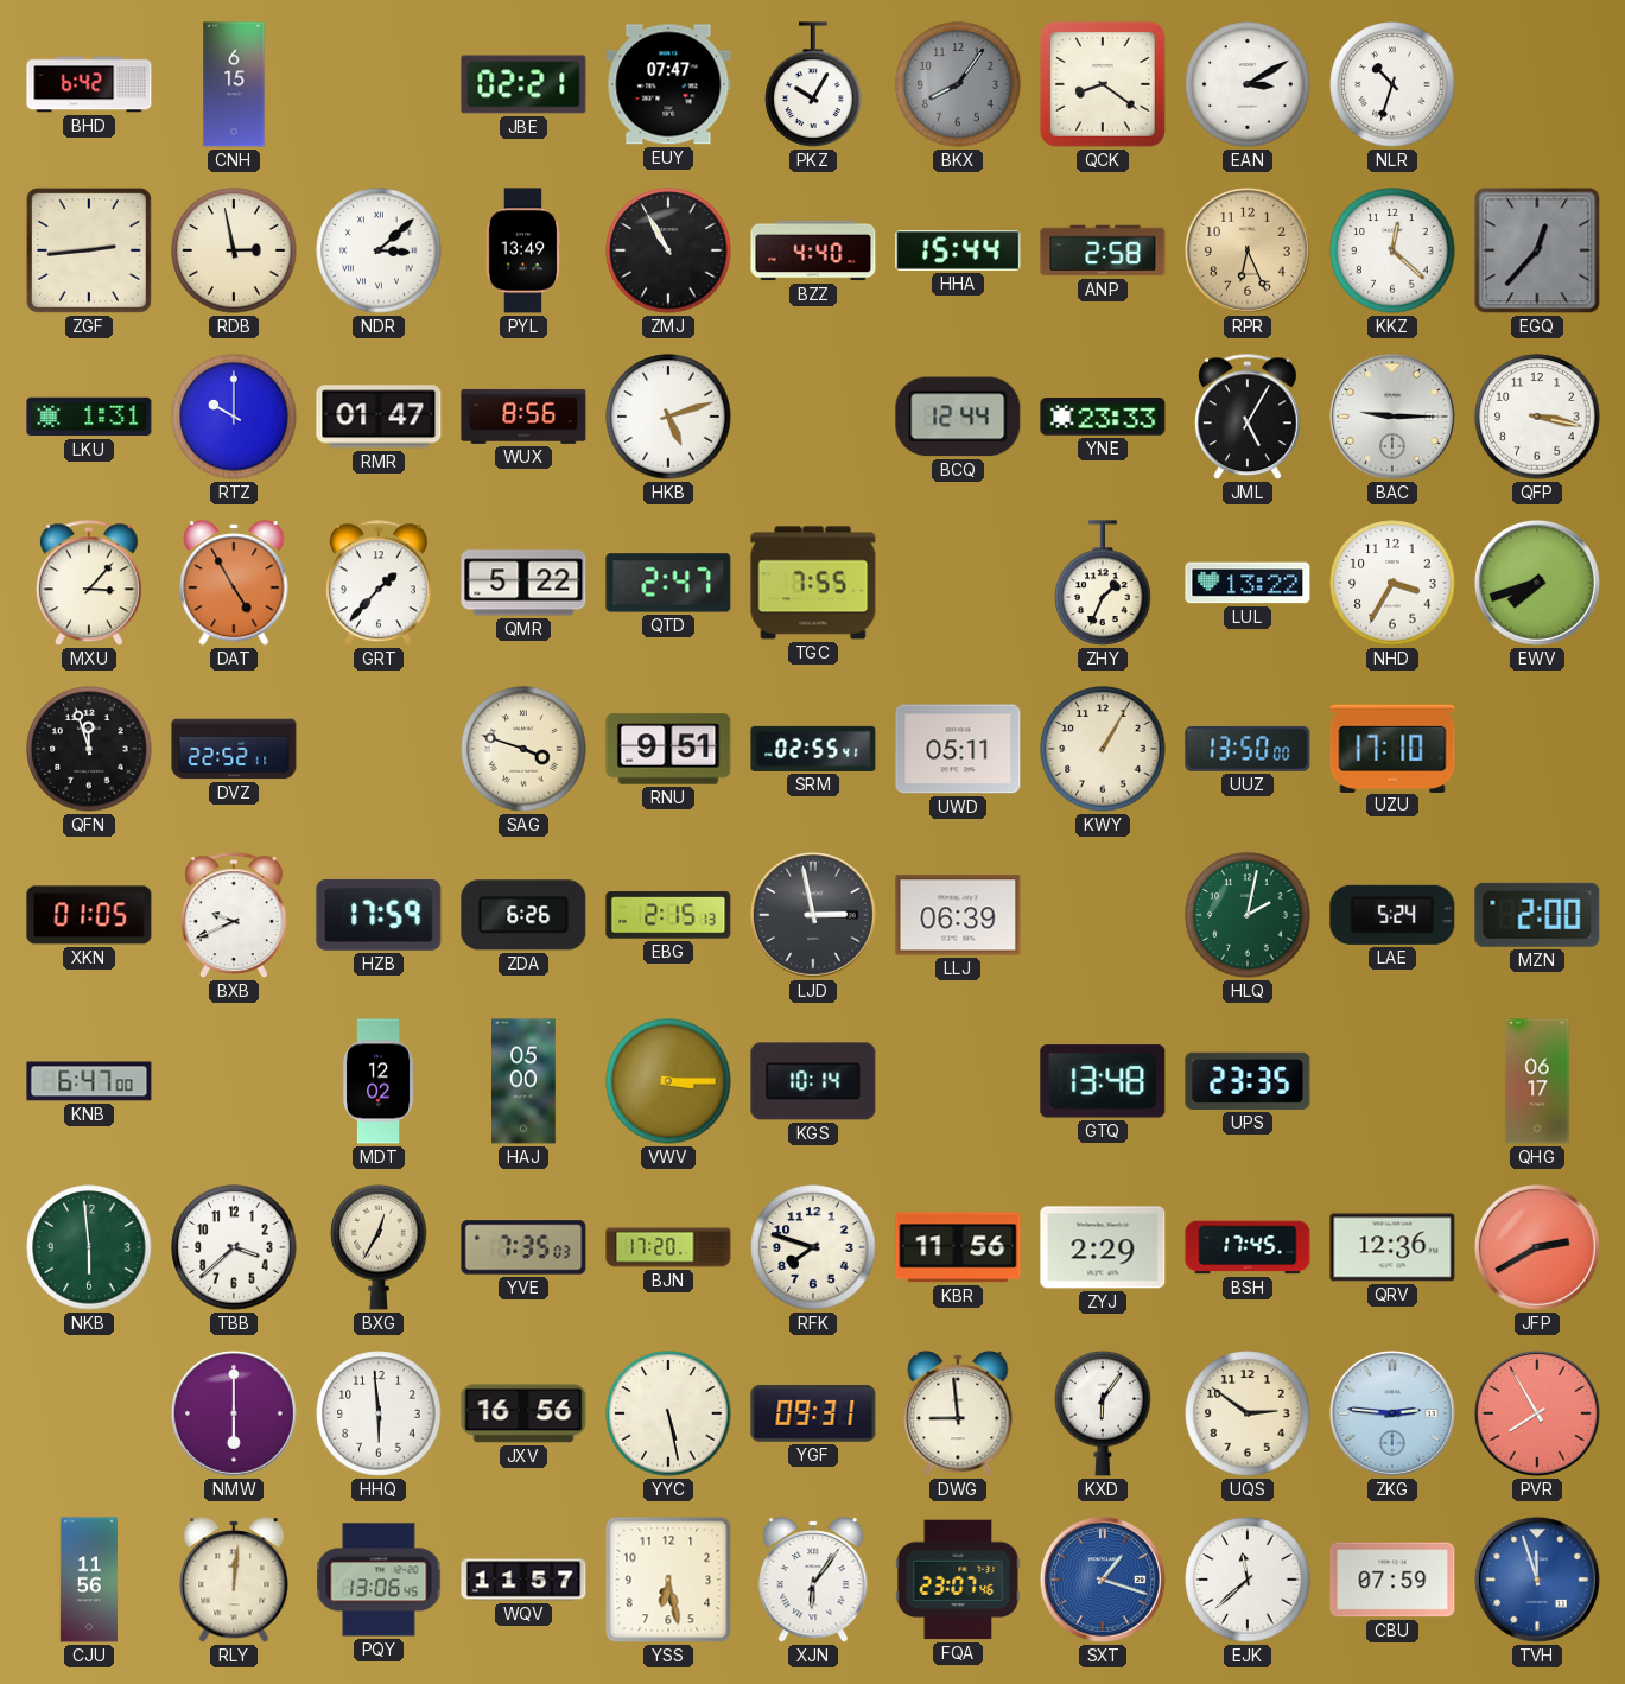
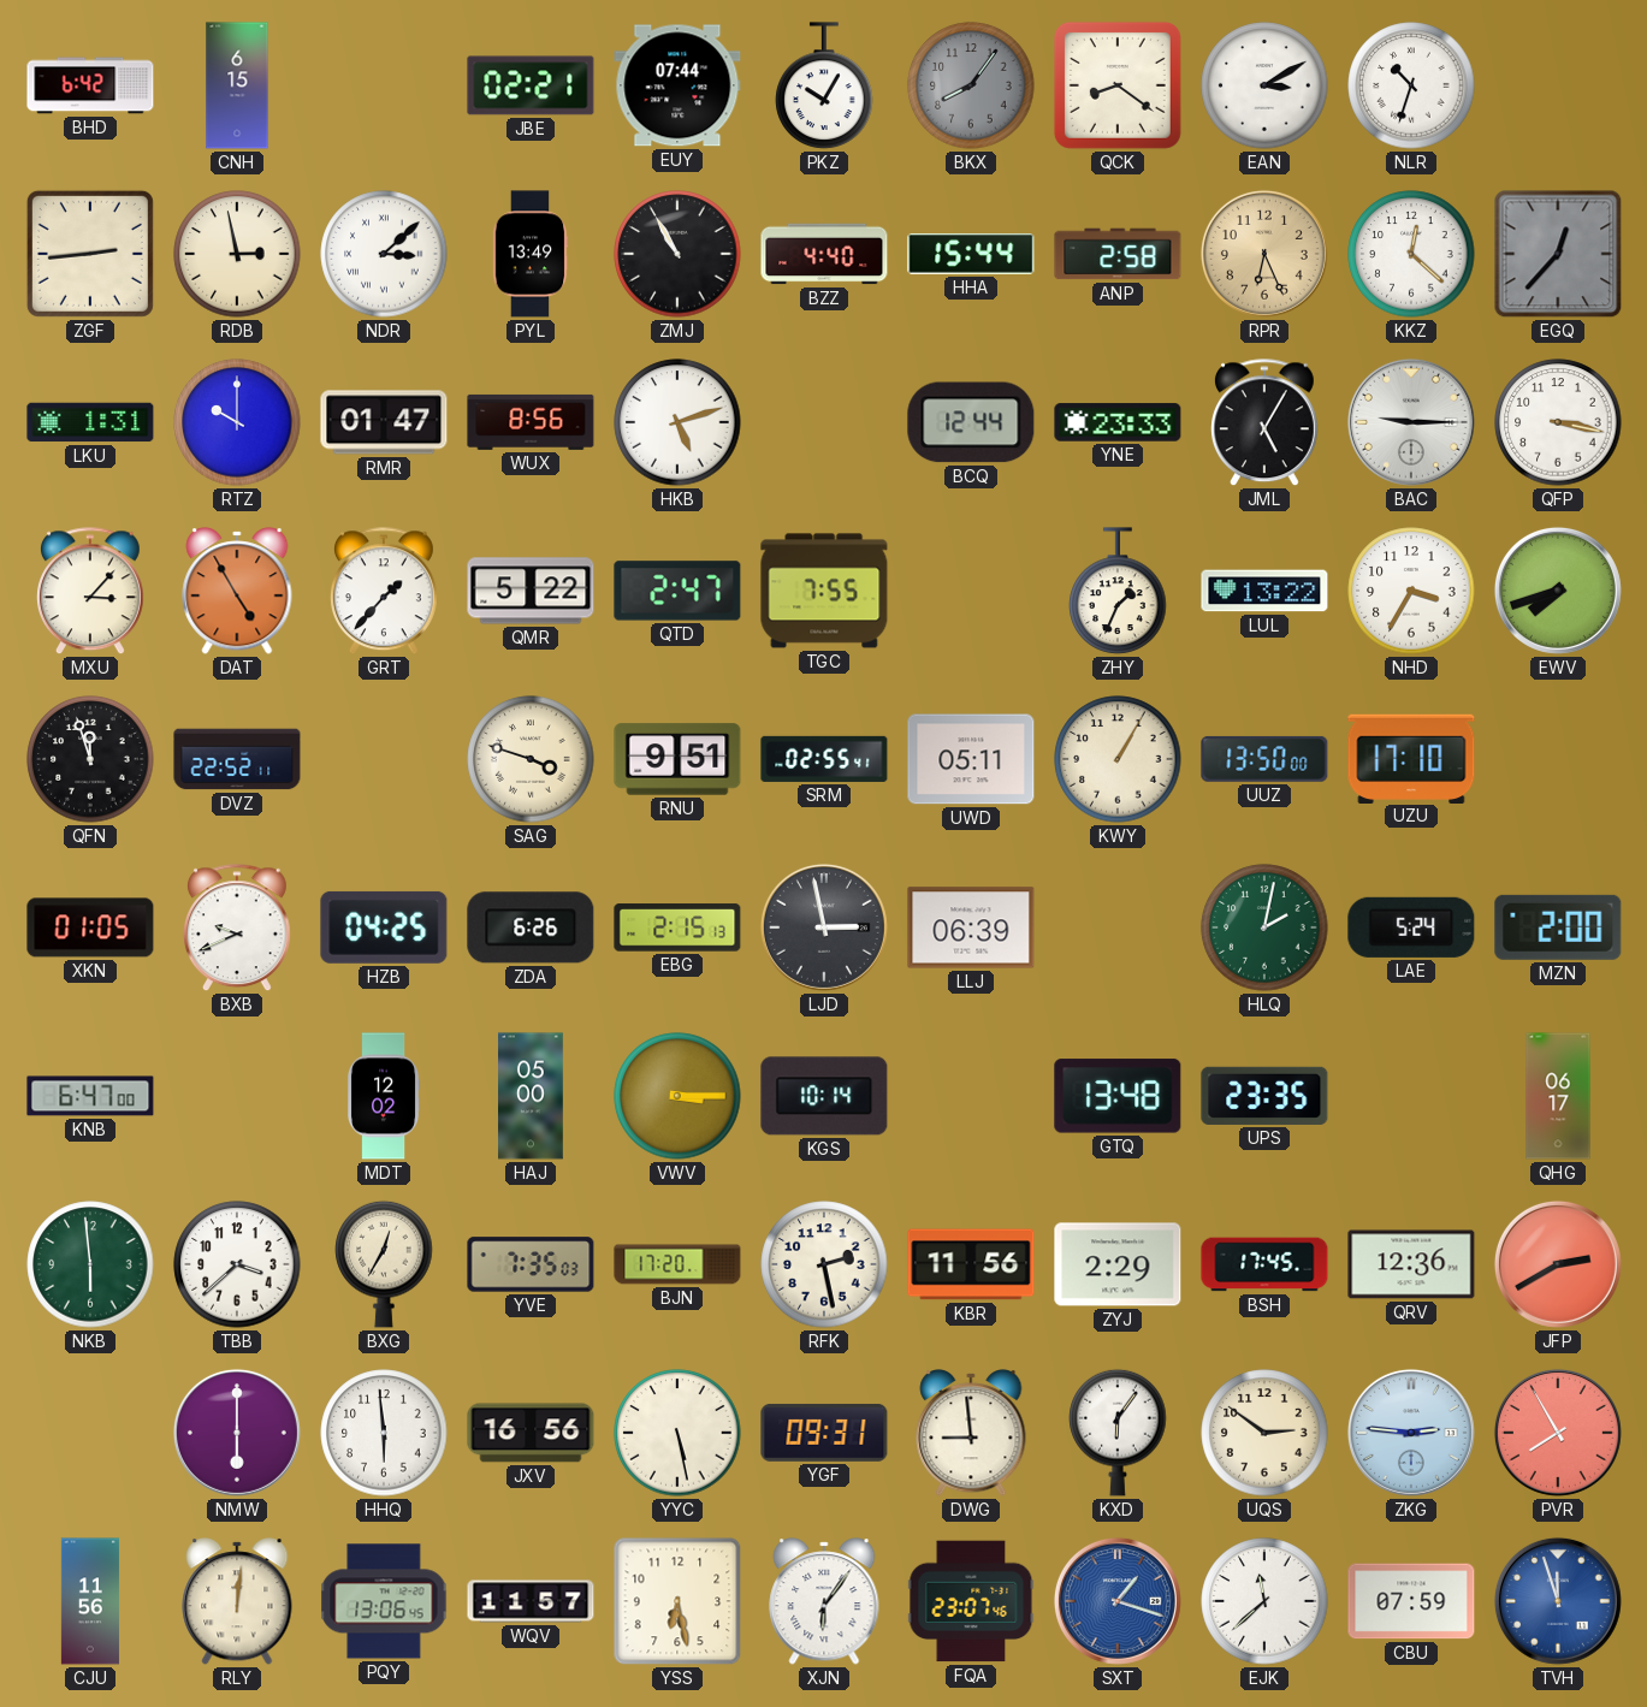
EUY: 07:47 -> 07:44 (677, 85)
HZB: 17:59 -> 04:25 (384, 927)
RFK: 7:48 -> 2:28 (824, 1264)
